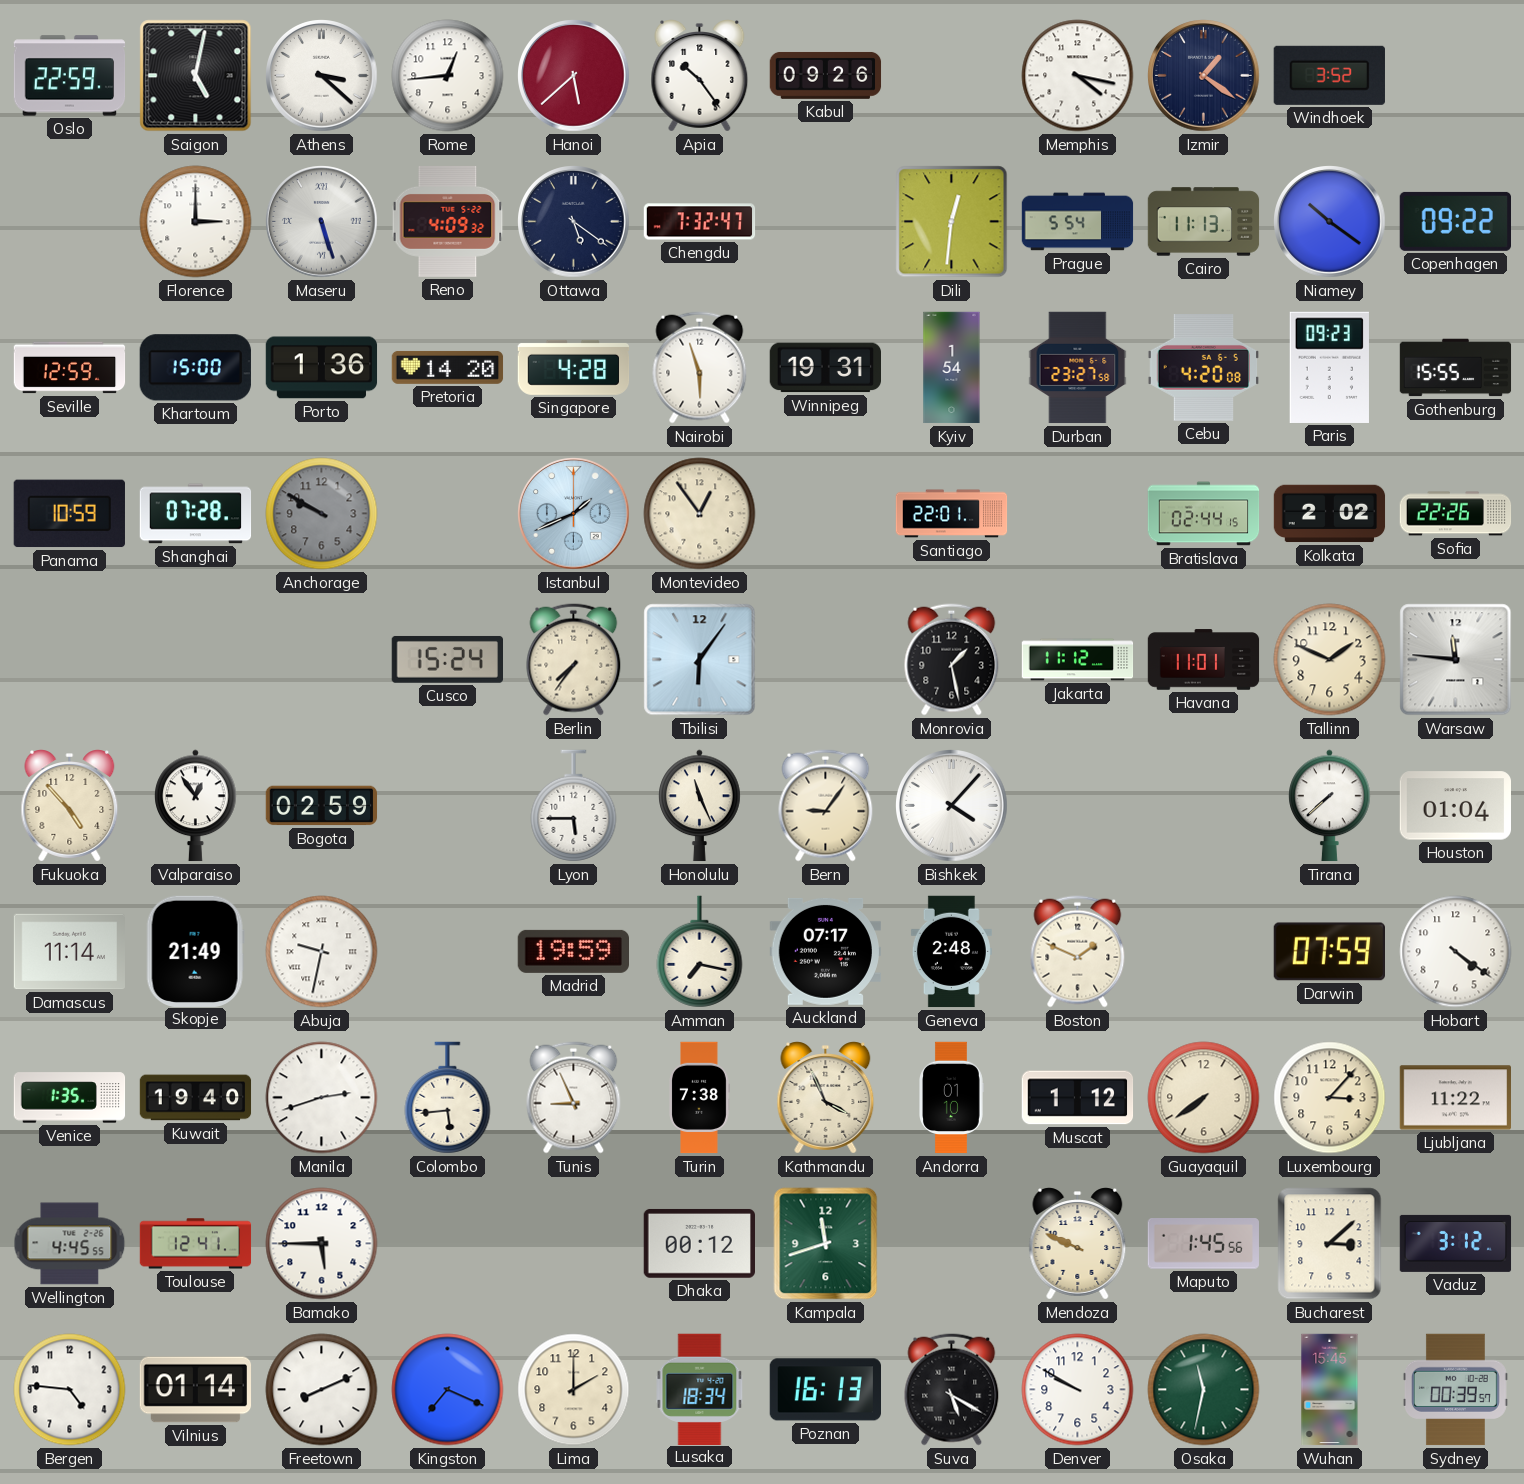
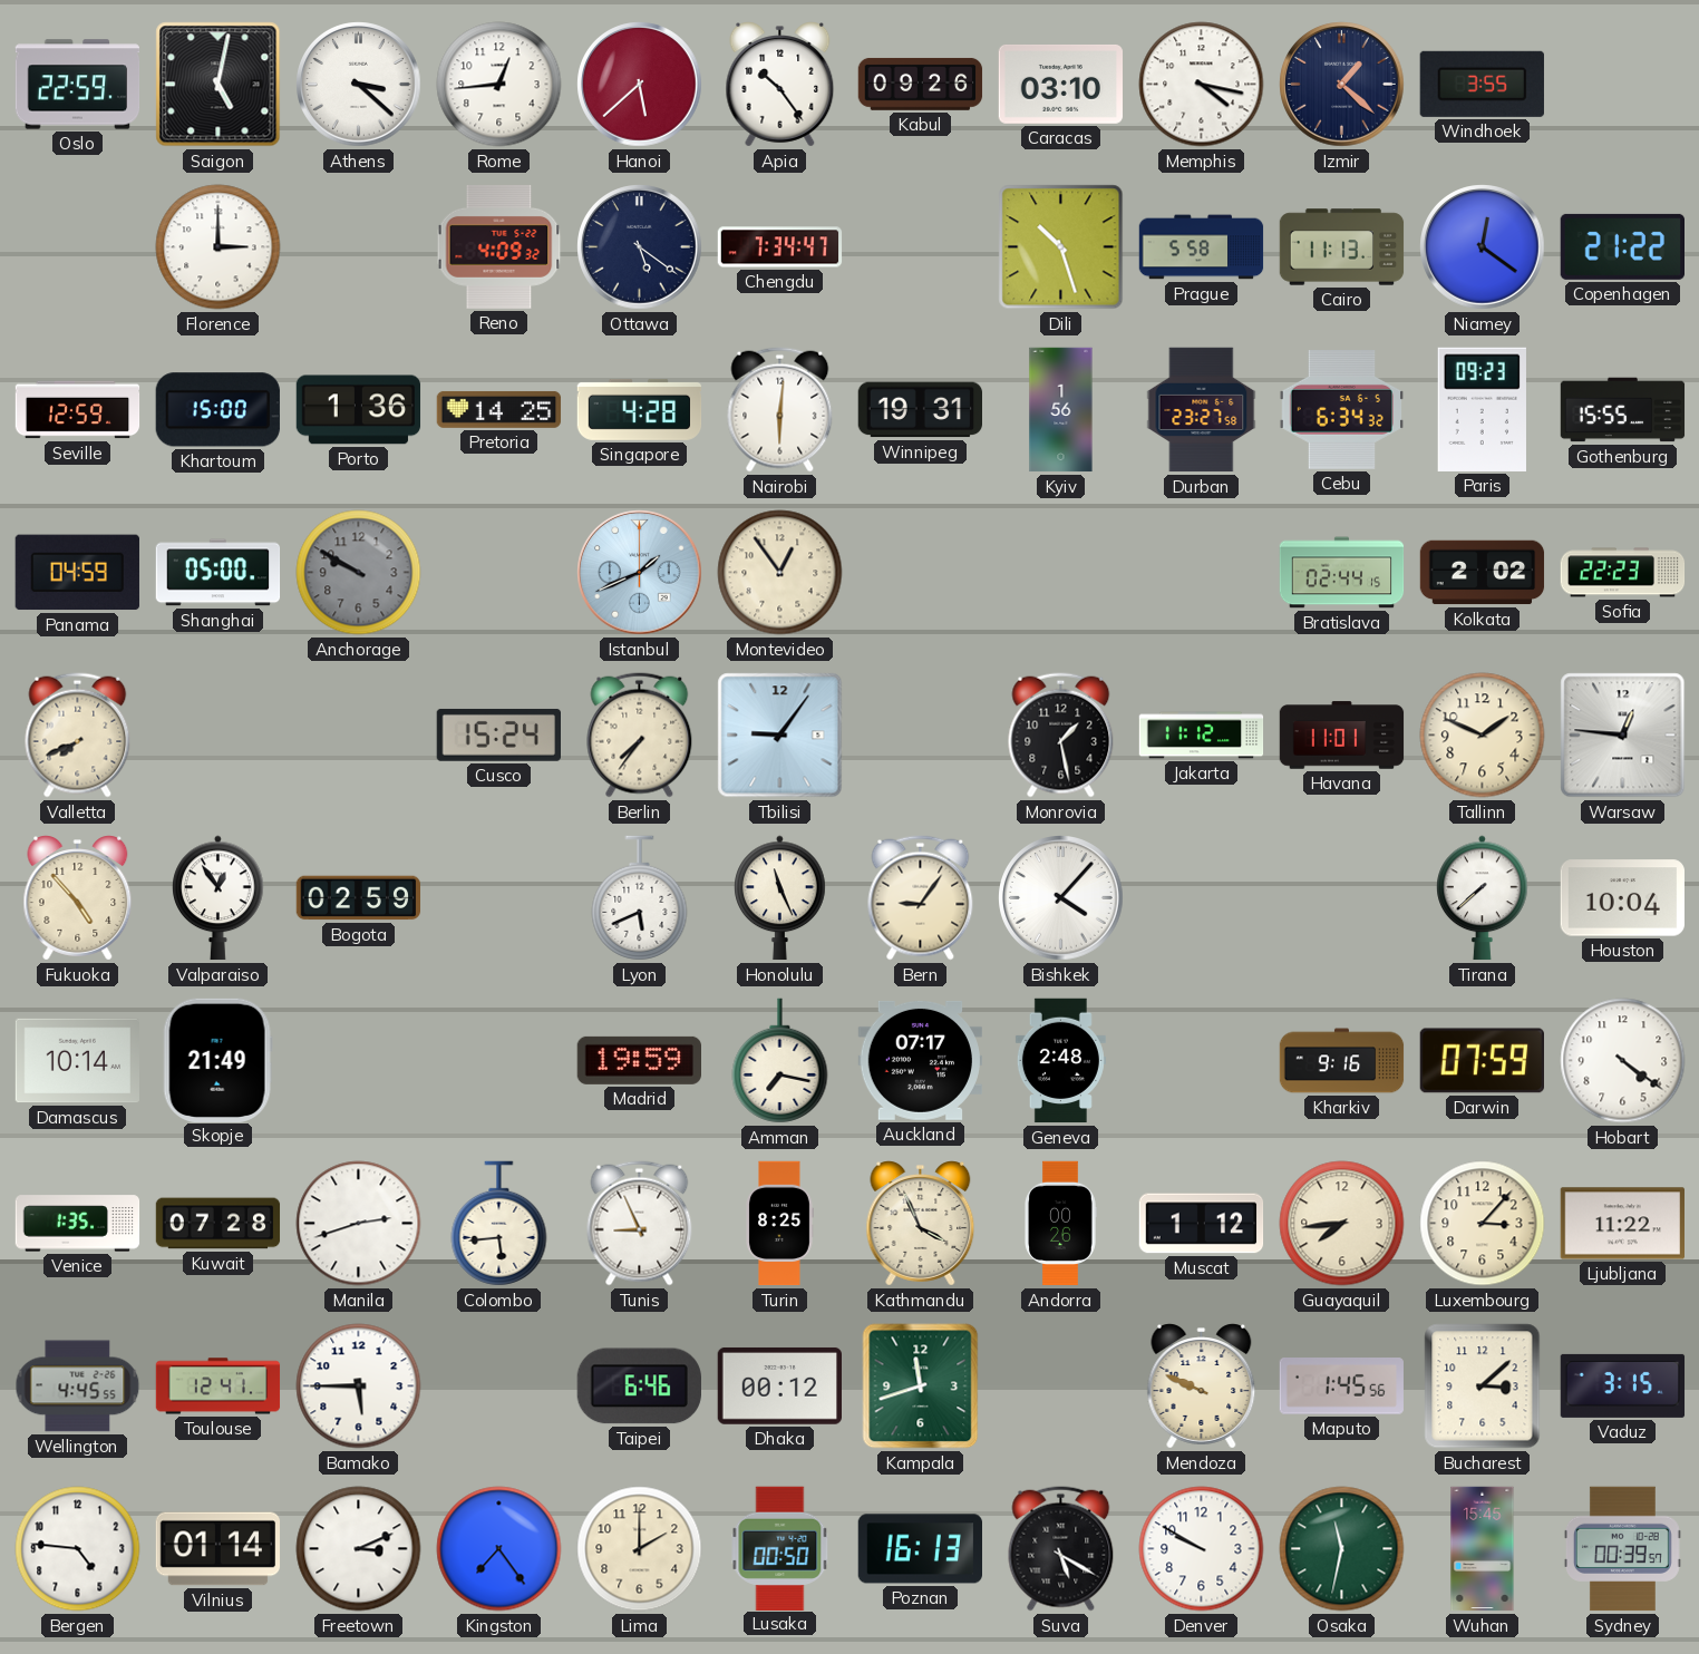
Caracas: none -> 03:10 (1061, 84)
Izmir: 1:21 -> 1:22 (1342, 85)
Windhoek: 3:52 -> 3:55 (1482, 84)
Maseru: 5:27 -> none (322, 222)
Chengdu: 7:32 -> 7:34 (780, 247)
Dili: 12:31 -> 10:27 (1061, 247)
Prague: 5:54 -> 5:58 (1202, 247)
Niamey: 10:21 -> 12:21 (1483, 247)
Copenhagen: 09:22 -> 21:22 (1622, 246)
Pretoria: 14:20 -> 14:25 (499, 410)
Nairobi: 5:57 -> 6:01 (780, 410)
Kyiv: 1:54 -> 1:56 (1061, 410)
Cebu: 4:20 -> 6:34 (1341, 410)
Panama: 10:59 -> 04:59 (77, 573)
Shanghai: 07:28 -> 05:00 (219, 573)
Santiago: 22:01 -> none (952, 514)
Sofia: 22:26 -> 22:23 (1623, 573)
Valletta: none -> 7:41 (78, 736)
Tbilisi: 6:06 -> 9:06 (780, 736)
Warsaw: 11:46 -> 12:46 (1623, 736)
Lyon: 5:45 -> 5:41 (640, 898)
Houston: 01:04 -> 10:04 (1622, 898)
Damascus: 11:14 -> 10:14 (77, 1061)
Abuja: 9:32 -> none (322, 952)
Boston: 1:49 -> none (1078, 952)
Kharkiv: none -> 9:16 (1342, 1061)
Kuwait: 19:40 -> 07:28 (219, 1224)
Turin: 7:38 -> 8:25 (779, 1224)
Andorra: 01:10 -> 00:26 (1061, 1224)
Guayaquil: 7:39 -> 7:44 (1342, 1224)
Taipei: none -> 6:46 (639, 1387)
Vaduz: 3:12 -> 3:15 (1623, 1385)
Freetown: 8:11 -> 3:11 (359, 1549)
Kingston: 7:19 -> 7:24 (499, 1549)
Lusaka: 18:34 -> 00:50 (780, 1548)
